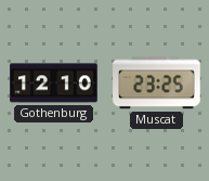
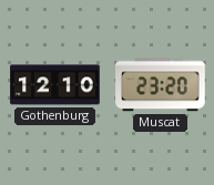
Muscat: 23:25 -> 23:20 (161, 85)
